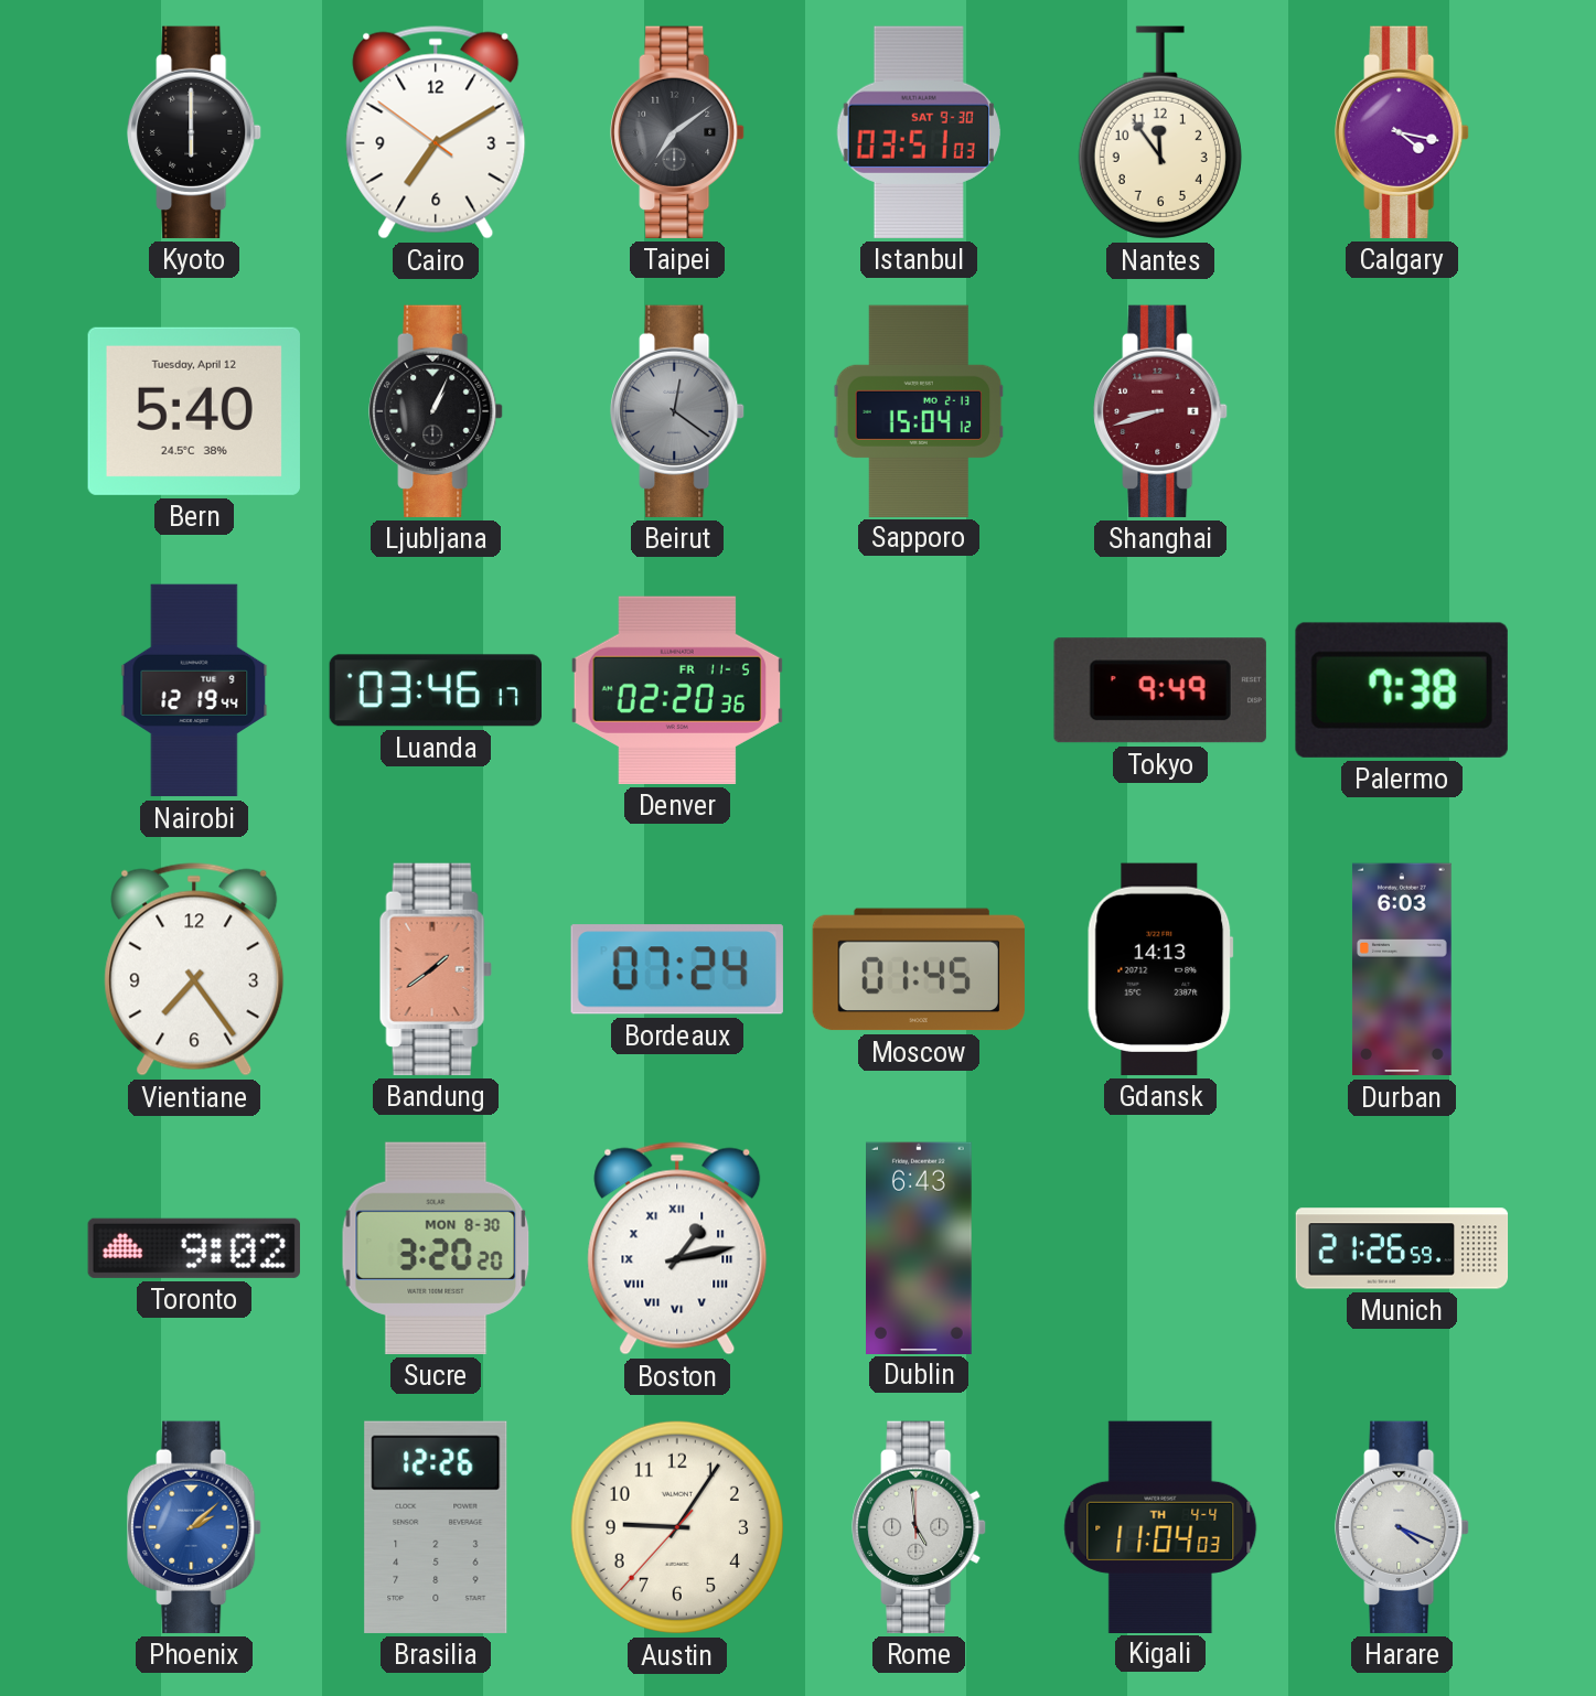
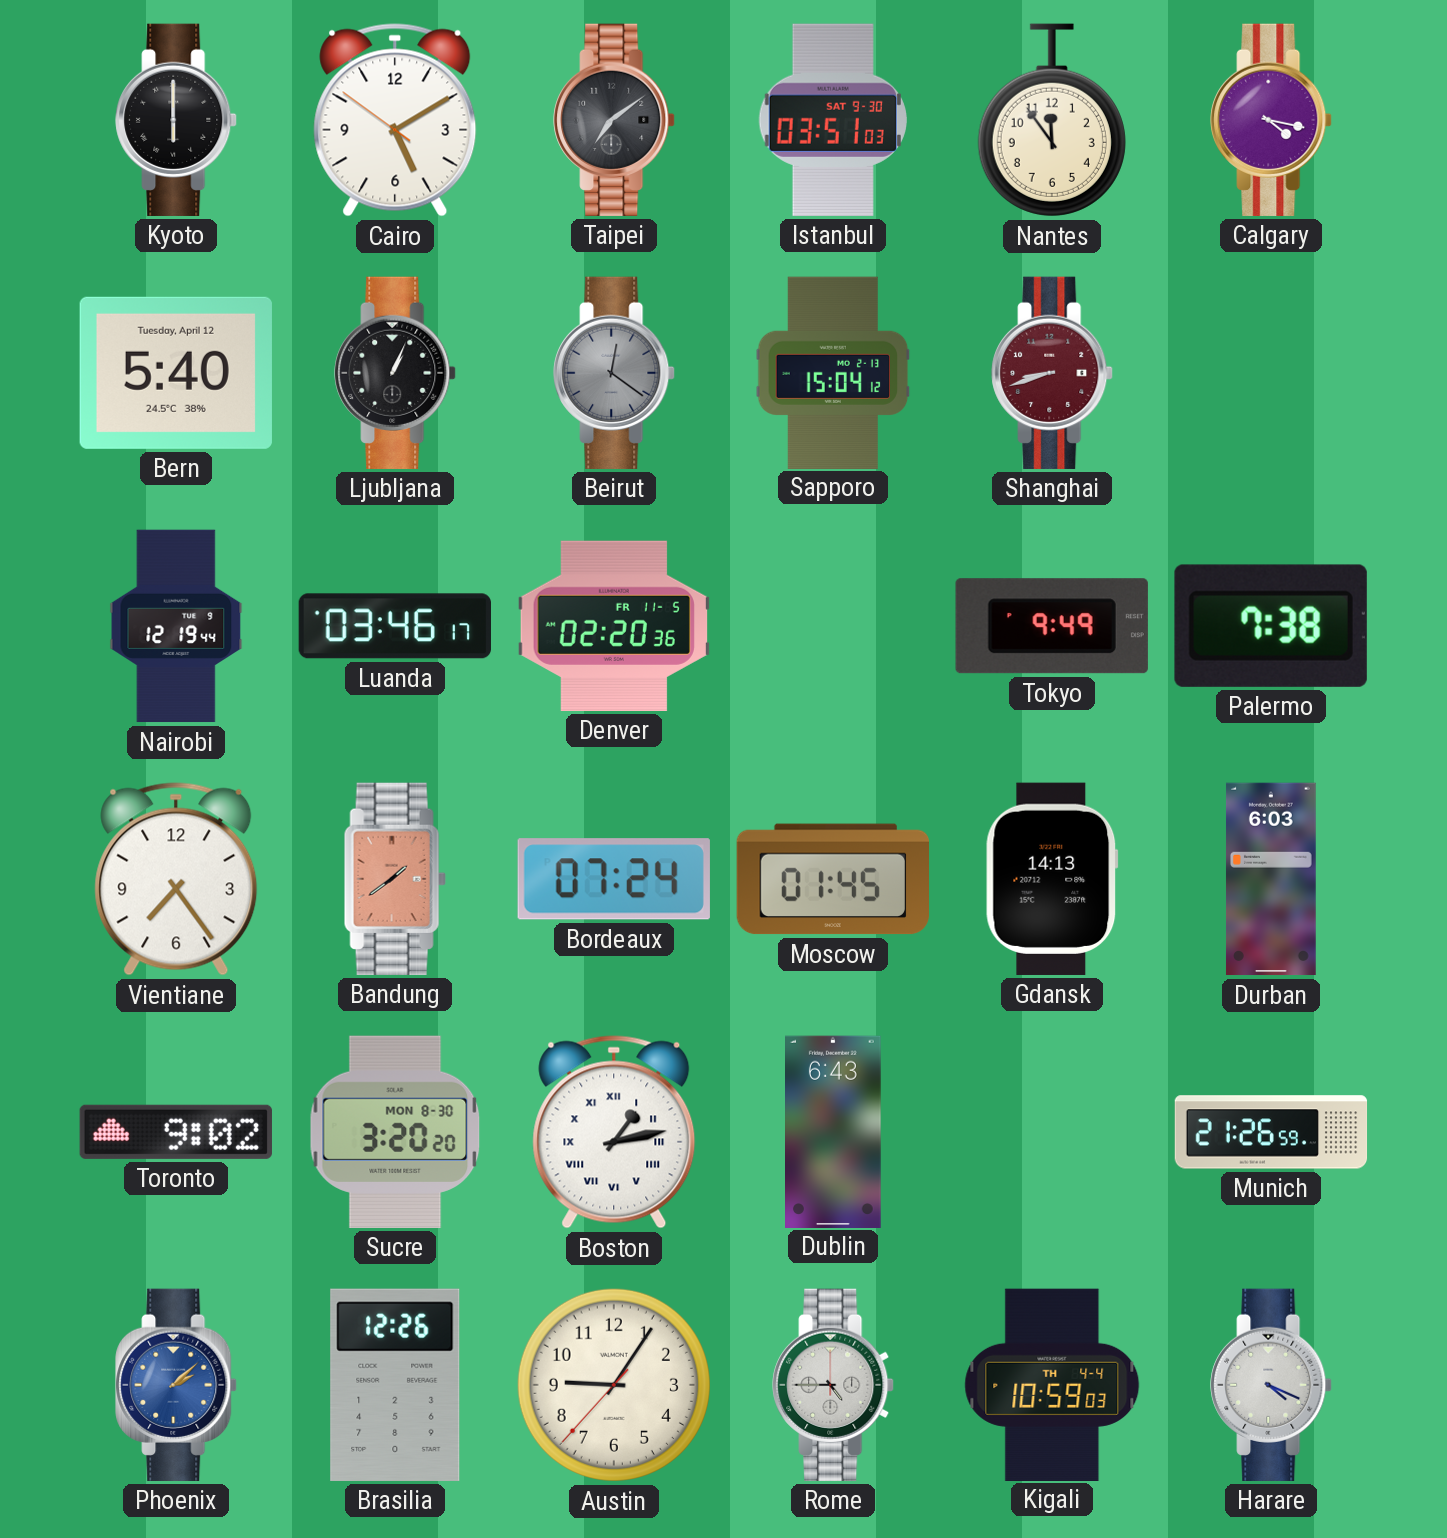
Cairo: 7:09 -> 5:09 (395, 120)
Rome: 4:59 -> 4:45 (833, 1385)
Kigali: 11:04 -> 10:59 (1052, 1384)
